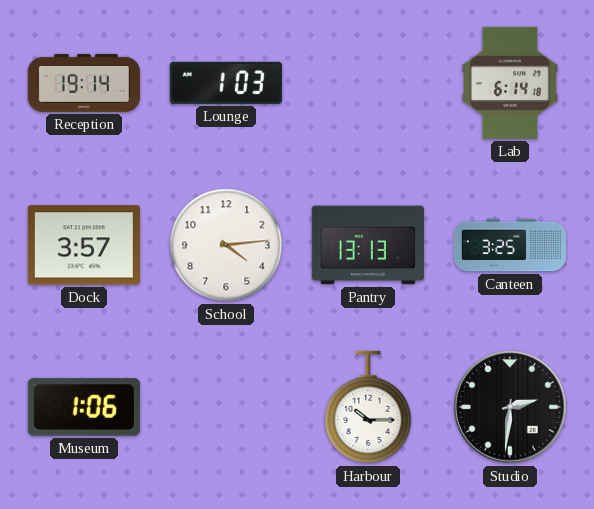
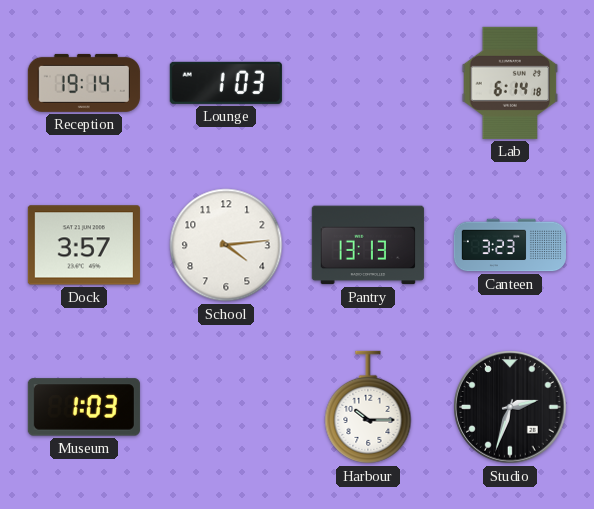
Canteen: 3:25 -> 3:23 (509, 245)
Museum: 1:06 -> 1:03 (84, 407)
Studio: 2:31 -> 2:33 (510, 407)
